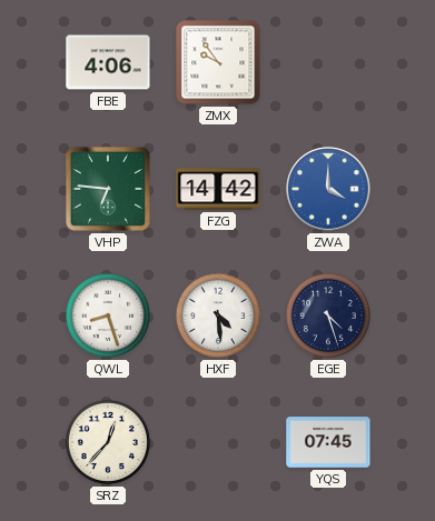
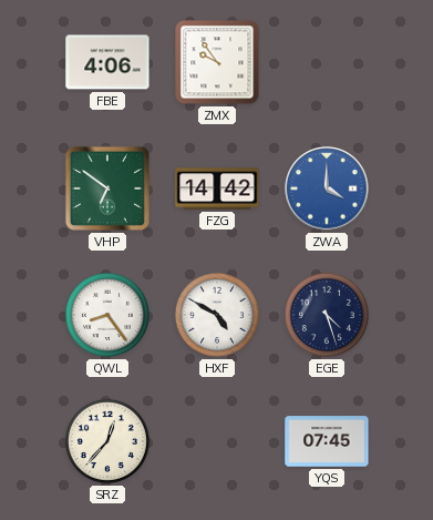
VHP: 6:46 -> 6:51 (107, 188)
QWL: 8:27 -> 8:24 (107, 315)
HXF: 4:29 -> 4:50 (217, 315)
